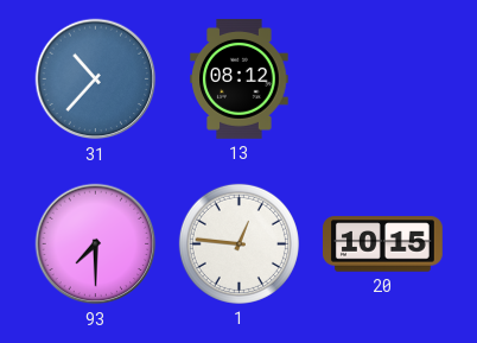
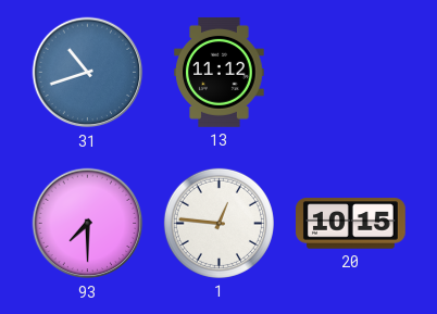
31: 10:37 -> 10:42 (88, 73)
13: 08:12 -> 11:12 (220, 73)
